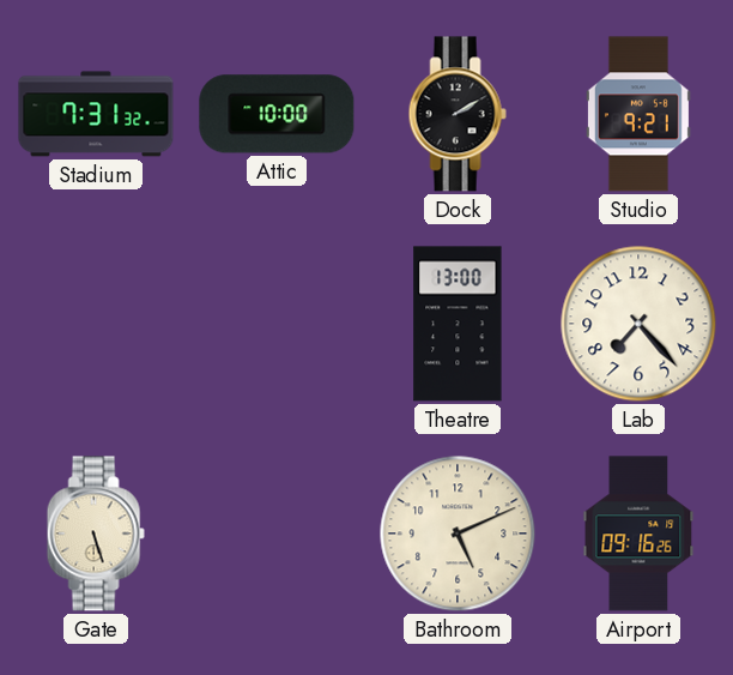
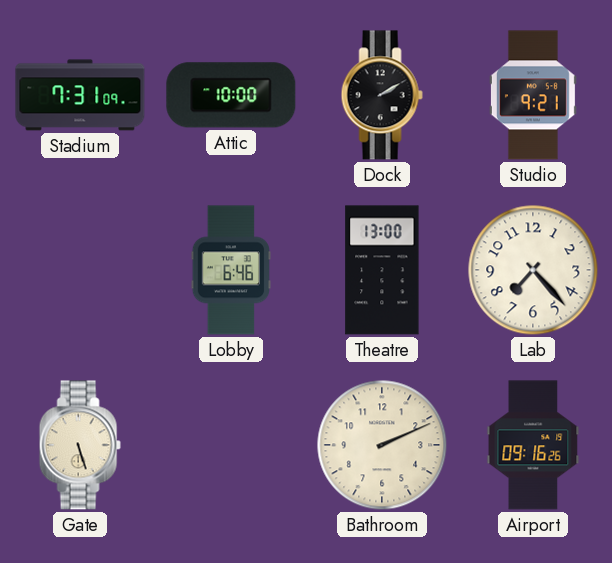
Stadium: 7:31:32 -> 7:31:09 (80, 95)
Lobby: none -> 6:46 (230, 270)
Bathroom: 5:11 -> 2:11 (382, 445)
